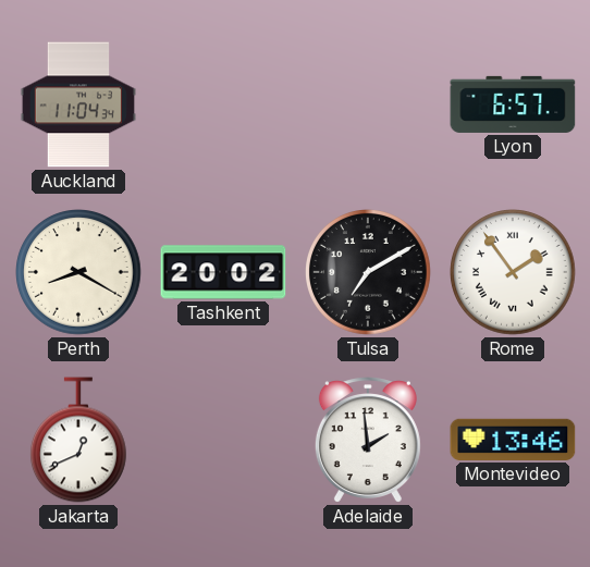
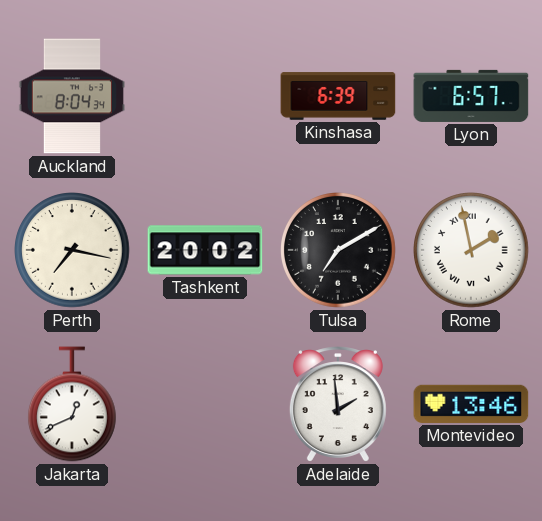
Auckland: 11:04 -> 8:04 (72, 96)
Kinshasa: none -> 6:39 (338, 96)
Perth: 8:20 -> 7:17 (72, 250)
Rome: 1:54 -> 1:58 (471, 250)
